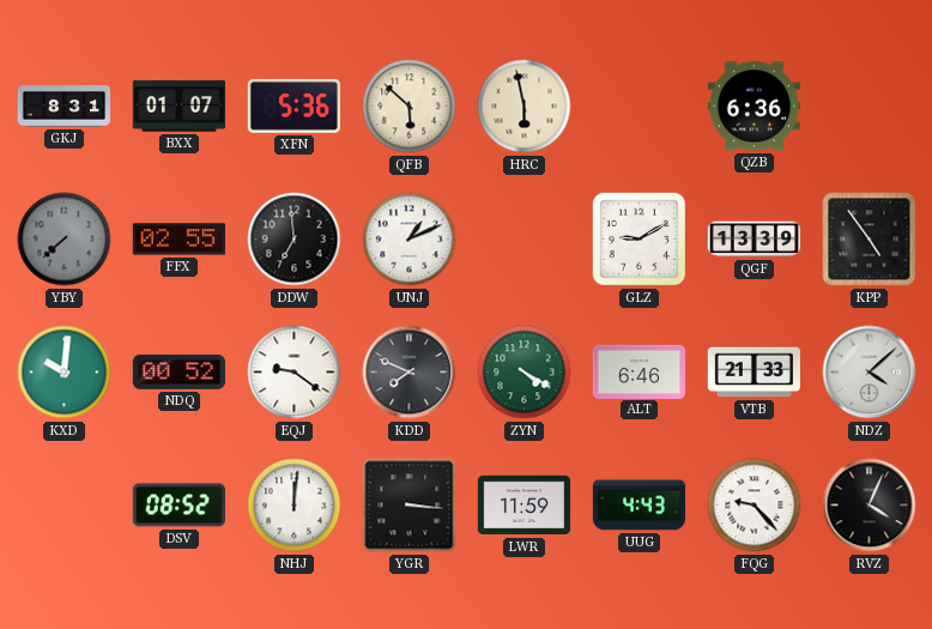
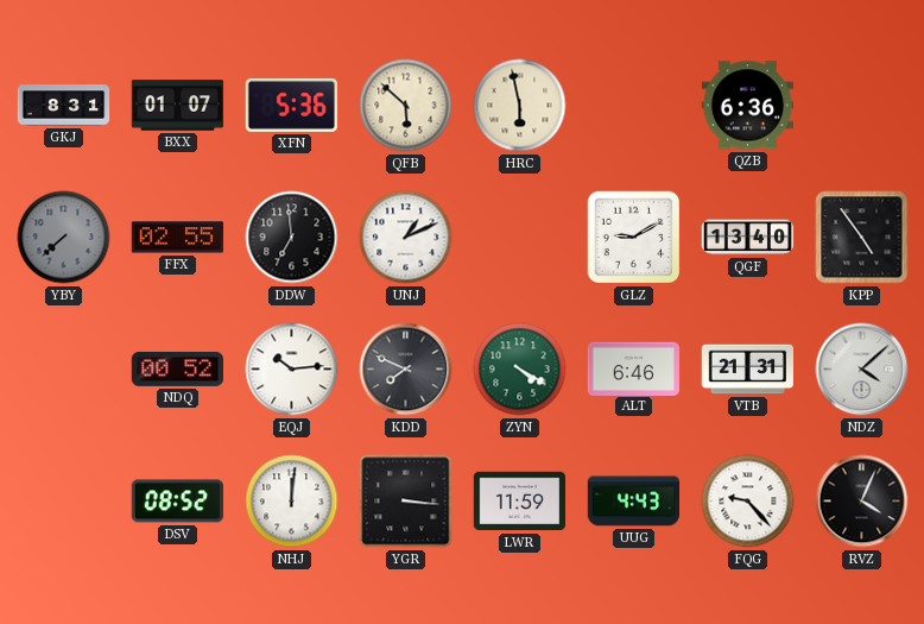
QGF: 13:39 -> 13:40 (748, 238)
KXD: 10:01 -> none (65, 373)
EQJ: 9:21 -> 10:14 (292, 370)
VTB: 21:33 -> 21:31 (747, 370)
